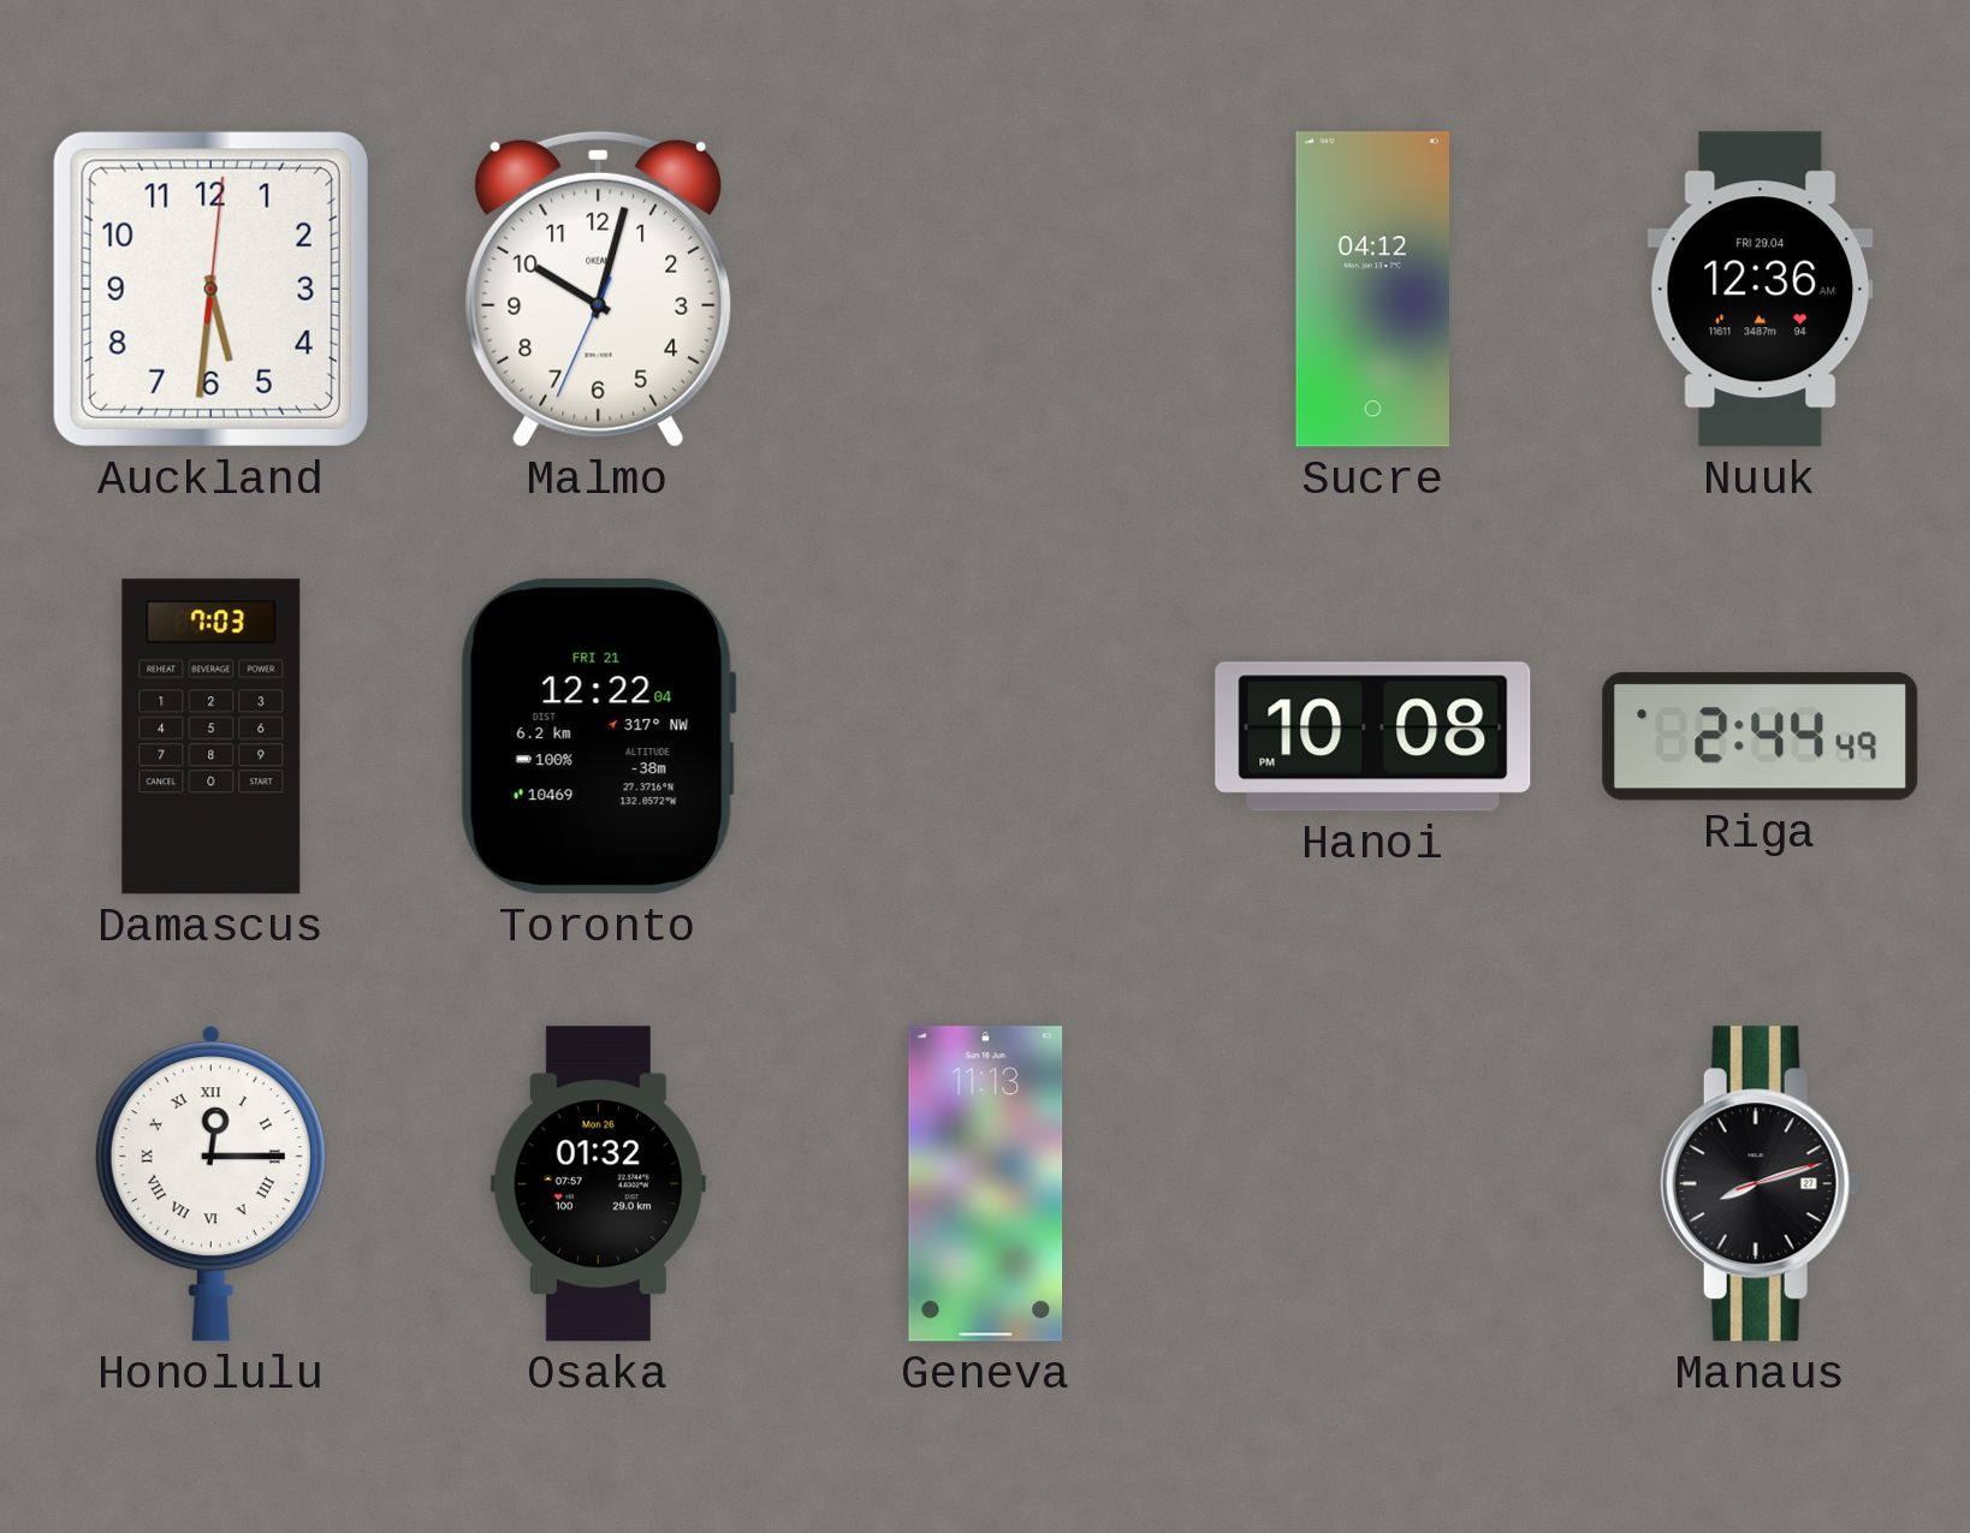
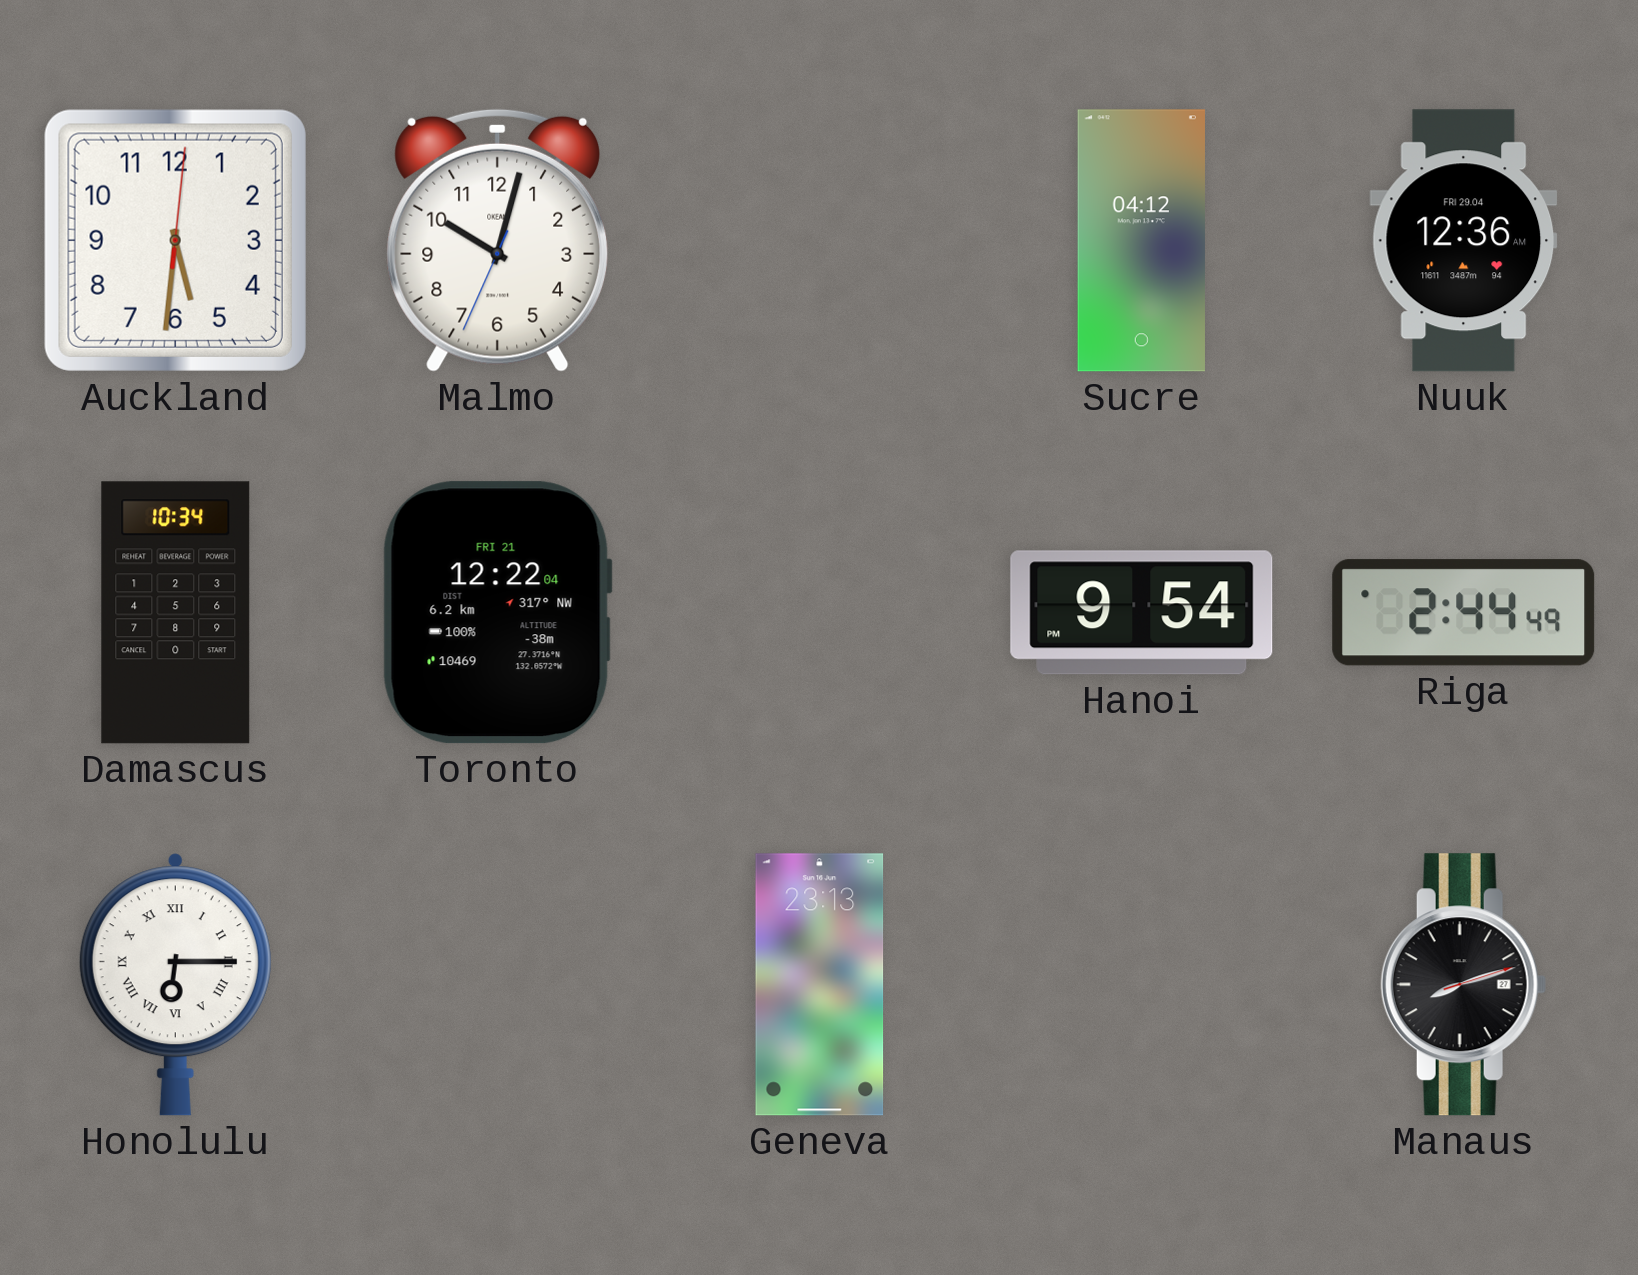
Damascus: 7:03 -> 10:34 (176, 613)
Hanoi: 10:08 -> 9:54 (1142, 613)
Honolulu: 12:15 -> 6:15 (175, 985)
Osaka: 01:32 -> none (598, 1184)
Geneva: 11:13 -> 23:13 (820, 985)
